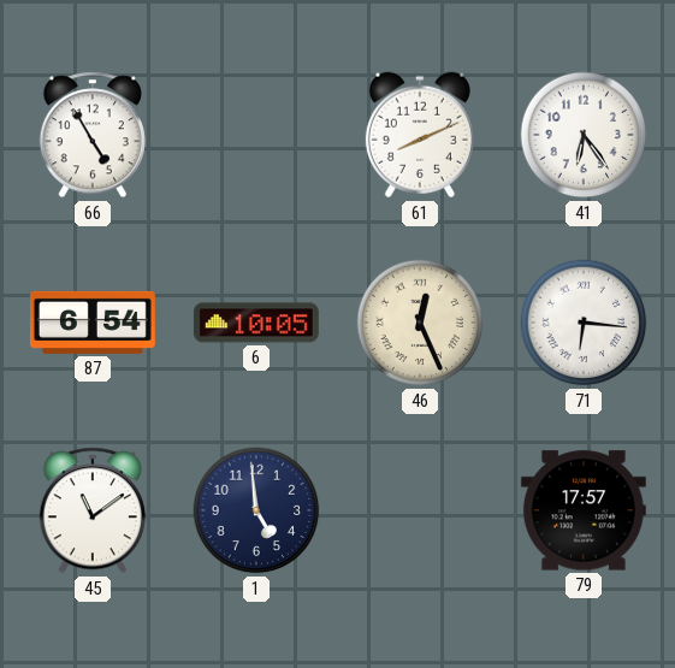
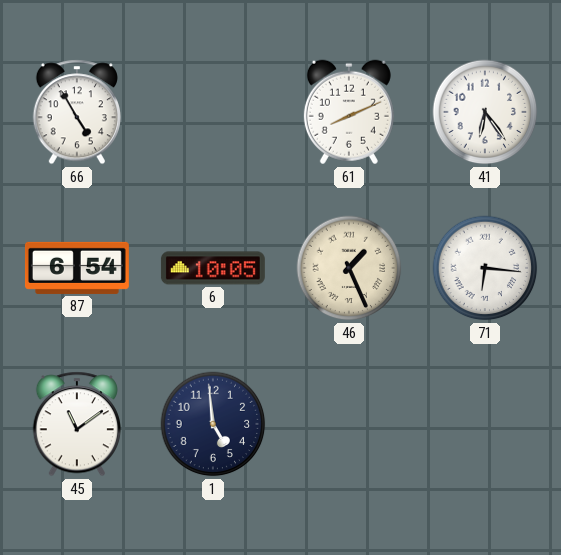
46: 12:26 -> 1:26 (349, 268)
79: 17:57 -> none (584, 510)
